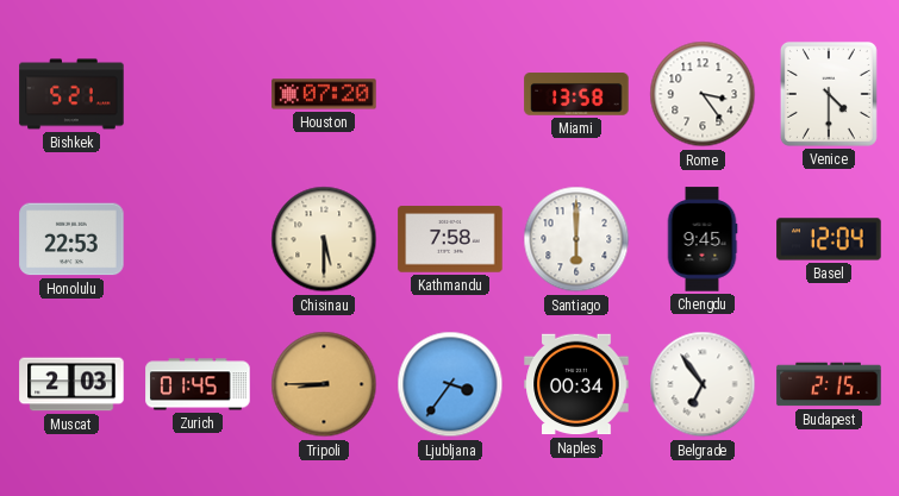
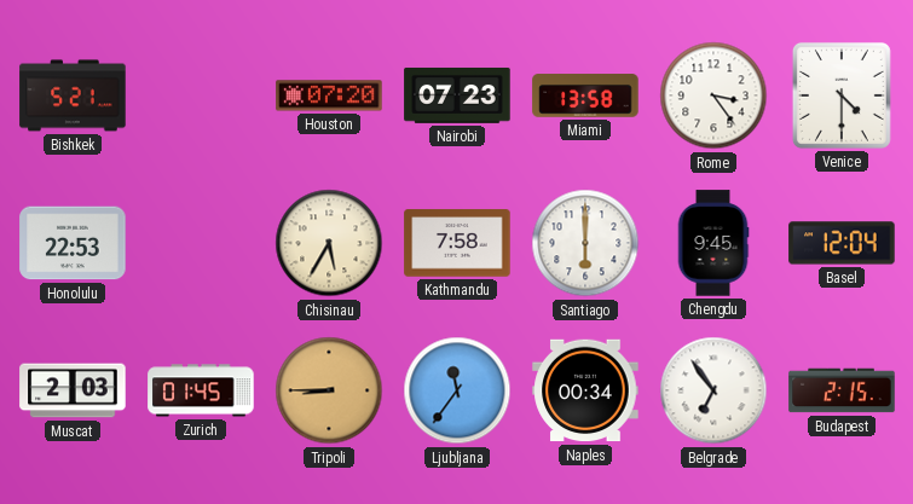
Nairobi: none -> 07:23 (457, 95)
Chisinau: 5:30 -> 5:35 (329, 243)
Ljubljana: 3:36 -> 11:36 (457, 390)
